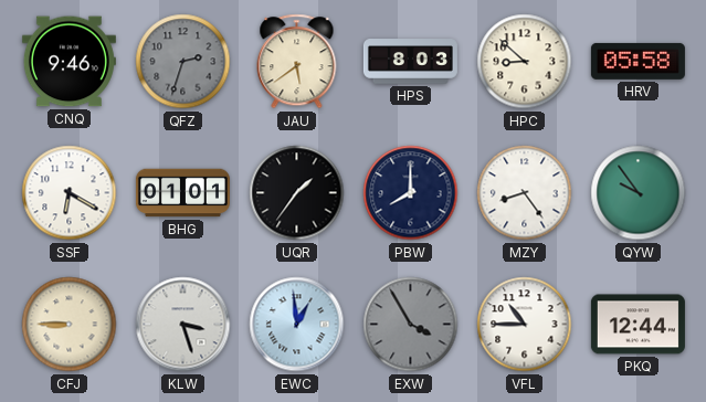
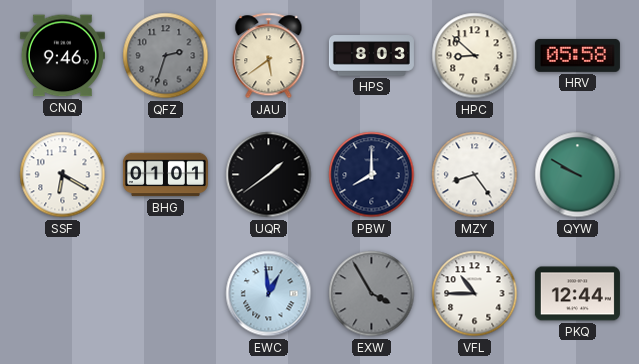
UQR: 1:36 -> 1:39 (269, 175)
QYW: 9:54 -> 9:50 (578, 175)
CFJ: 8:45 -> none (70, 325)
KLW: 3:27 -> none (183, 325)
